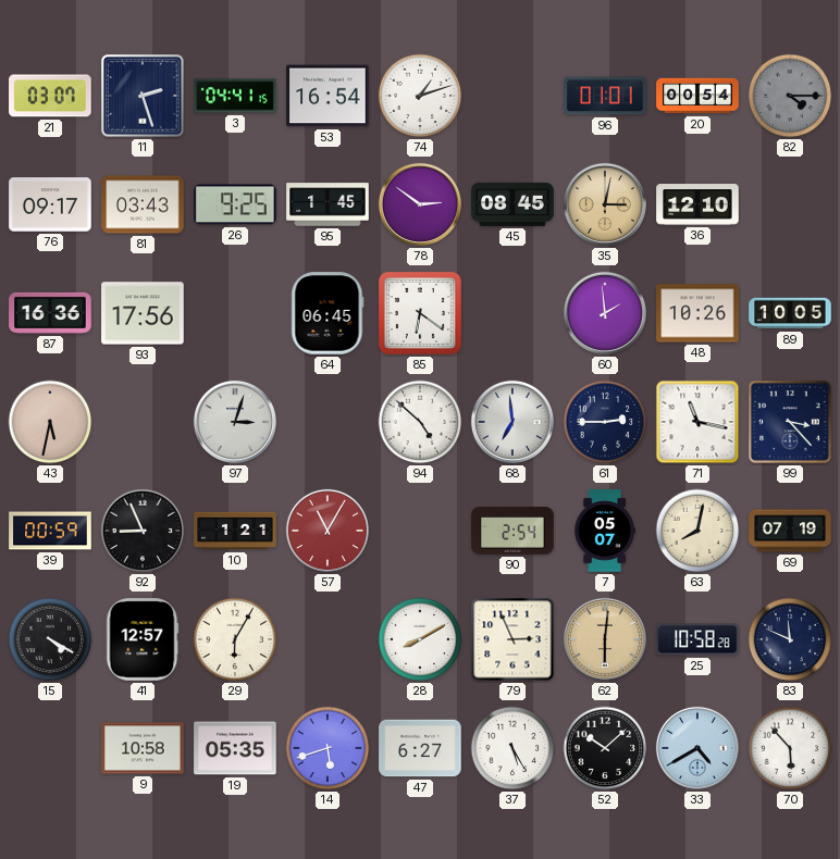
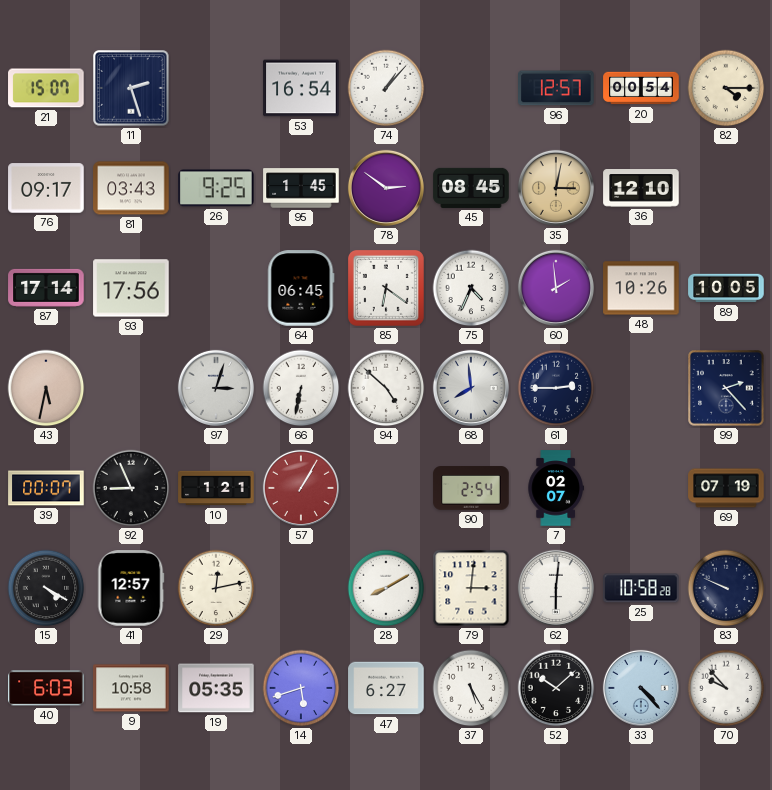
21: 03:07 -> 15:07 (46, 88)
3: 04:41 -> none (235, 96)
74: 1:12 -> 1:07 (386, 88)
96: 01:01 -> 12:57 (556, 88)
82 dial: grey -> cream (726, 88)
87: 16:36 -> 17:14 (46, 288)
75: none -> 4:34 (471, 288)
66: none -> 6:32 (301, 388)
68: 6:59 -> 7:59 (471, 388)
71: 11:17 -> none (697, 422)
99: 3:23 -> 2:23 (726, 388)
39: 00:59 -> 00:07 (46, 488)
57: 11:05 -> 1:05 (301, 488)
7: 05:07 -> 02:07 (556, 488)
63: 8:02 -> none (697, 531)
29: 6:05 -> 12:13 (216, 588)
79: 2:56 -> 3:01 (471, 588)
62 dial: champagne -> white (556, 588)
83: 11:49 -> 9:49 (726, 588)
40: none -> 6:03 (46, 688)
33: 4:40 -> 4:23 (641, 688)
70: 5:53 -> 9:53 (726, 688)
